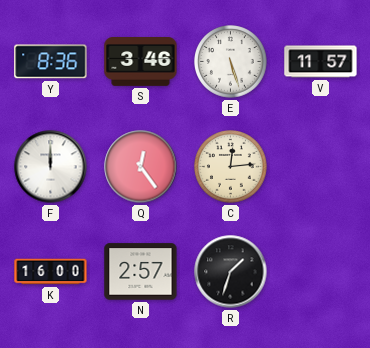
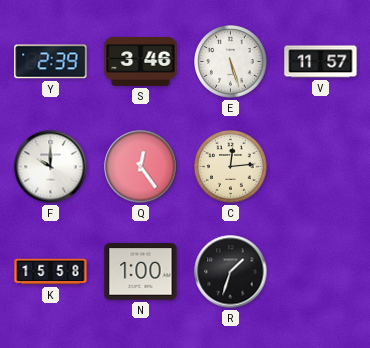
Y: 8:36 -> 2:39 (51, 62)
F: 12:00 -> 10:00 (51, 167)
K: 16:00 -> 15:58 (51, 272)
N: 2:57 -> 1:00 (141, 272)
